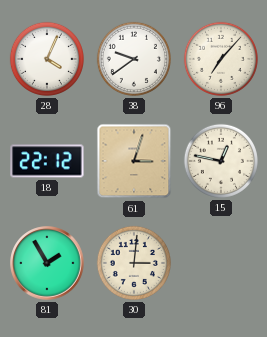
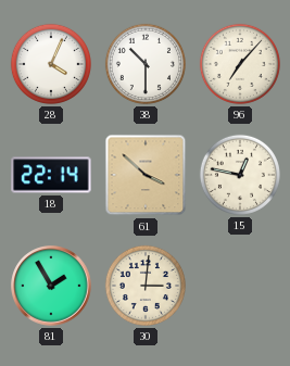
38: 9:39 -> 10:30 (146, 64)
18: 22:12 -> 22:14 (51, 175)
61: 3:03 -> 3:52 (146, 175)
